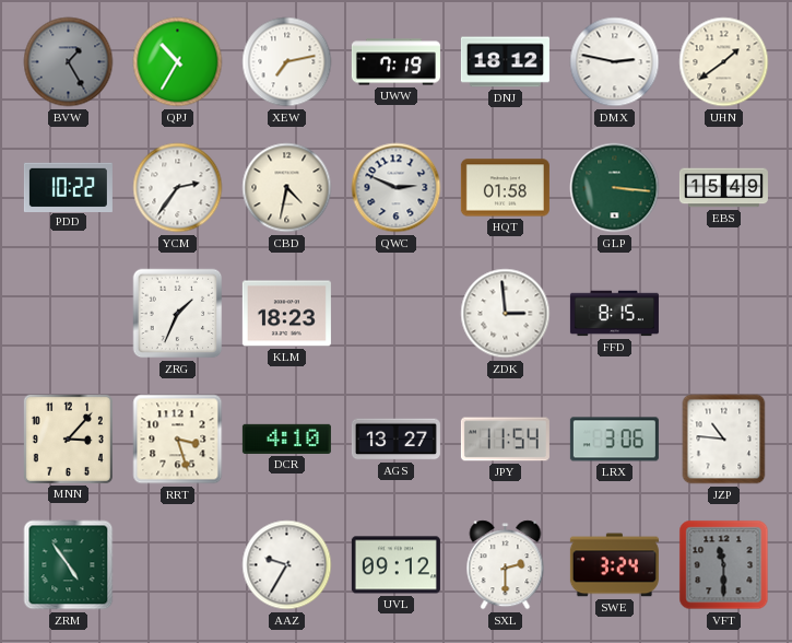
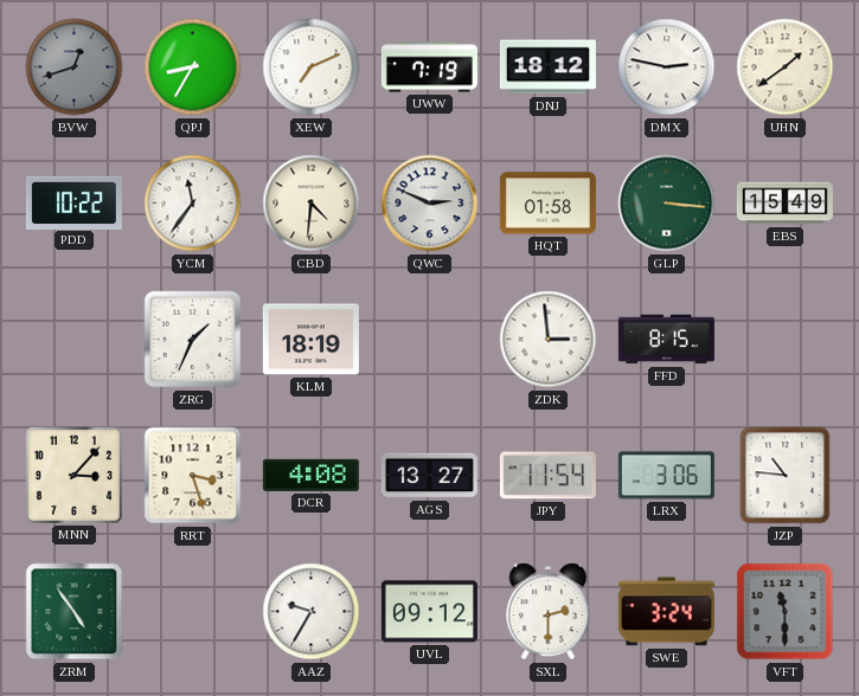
BVW: 1:25 -> 12:42 (75, 67)
QPJ: 10:35 -> 8:35 (193, 67)
XEW: 7:13 -> 7:11 (312, 67)
YCM: 2:36 -> 11:36 (193, 204)
CBD: 4:32 -> 4:31 (312, 204)
KLM: 18:23 -> 18:19 (310, 340)
DCR: 4:10 -> 4:08 (310, 475)
